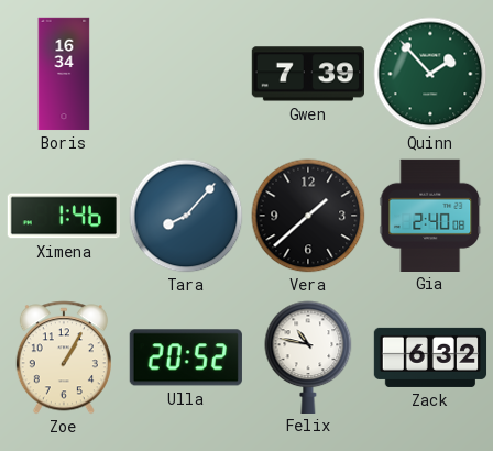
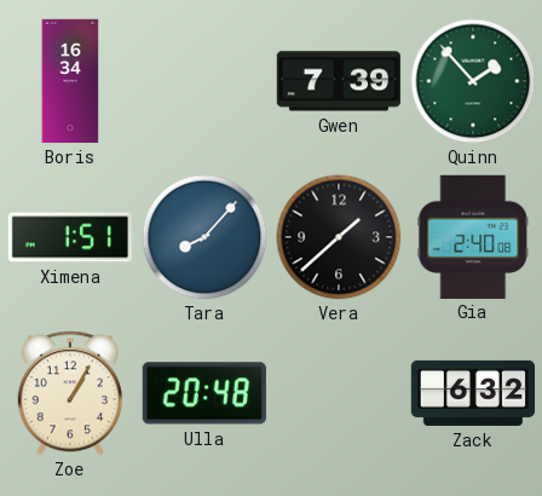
Ximena: 1:46 -> 1:51 (70, 237)
Ulla: 20:52 -> 20:48 (204, 393)
Felix: 10:47 -> none (308, 356)
